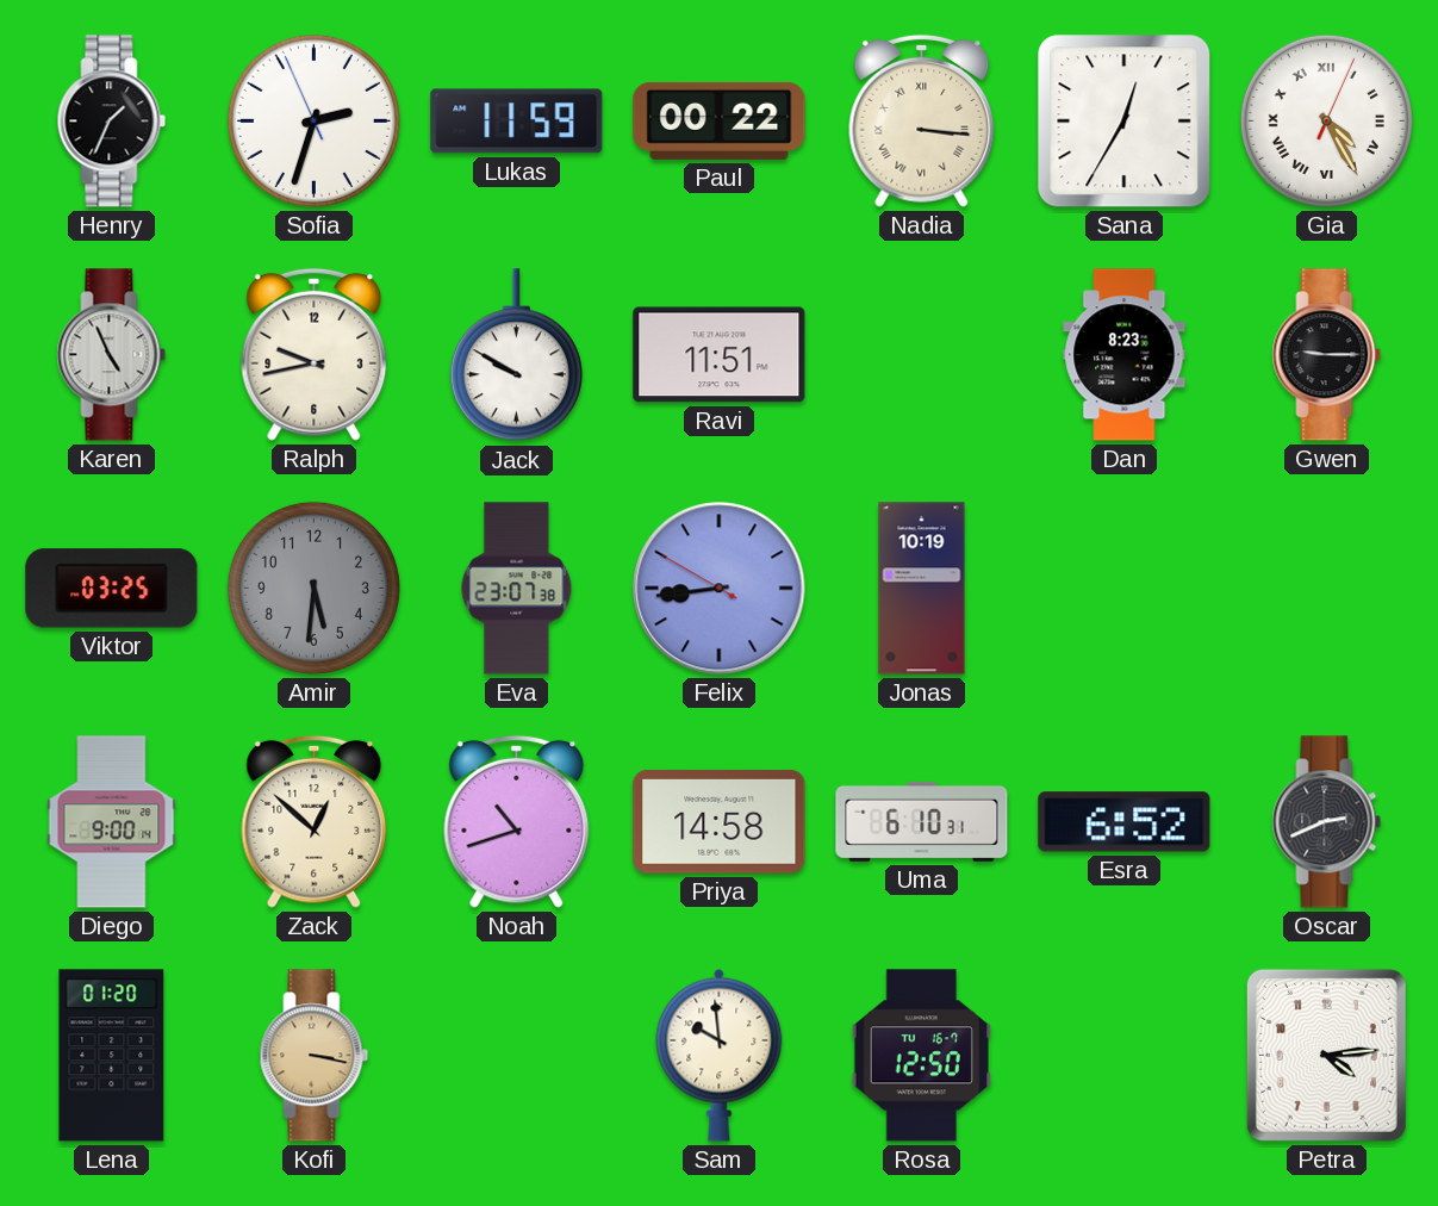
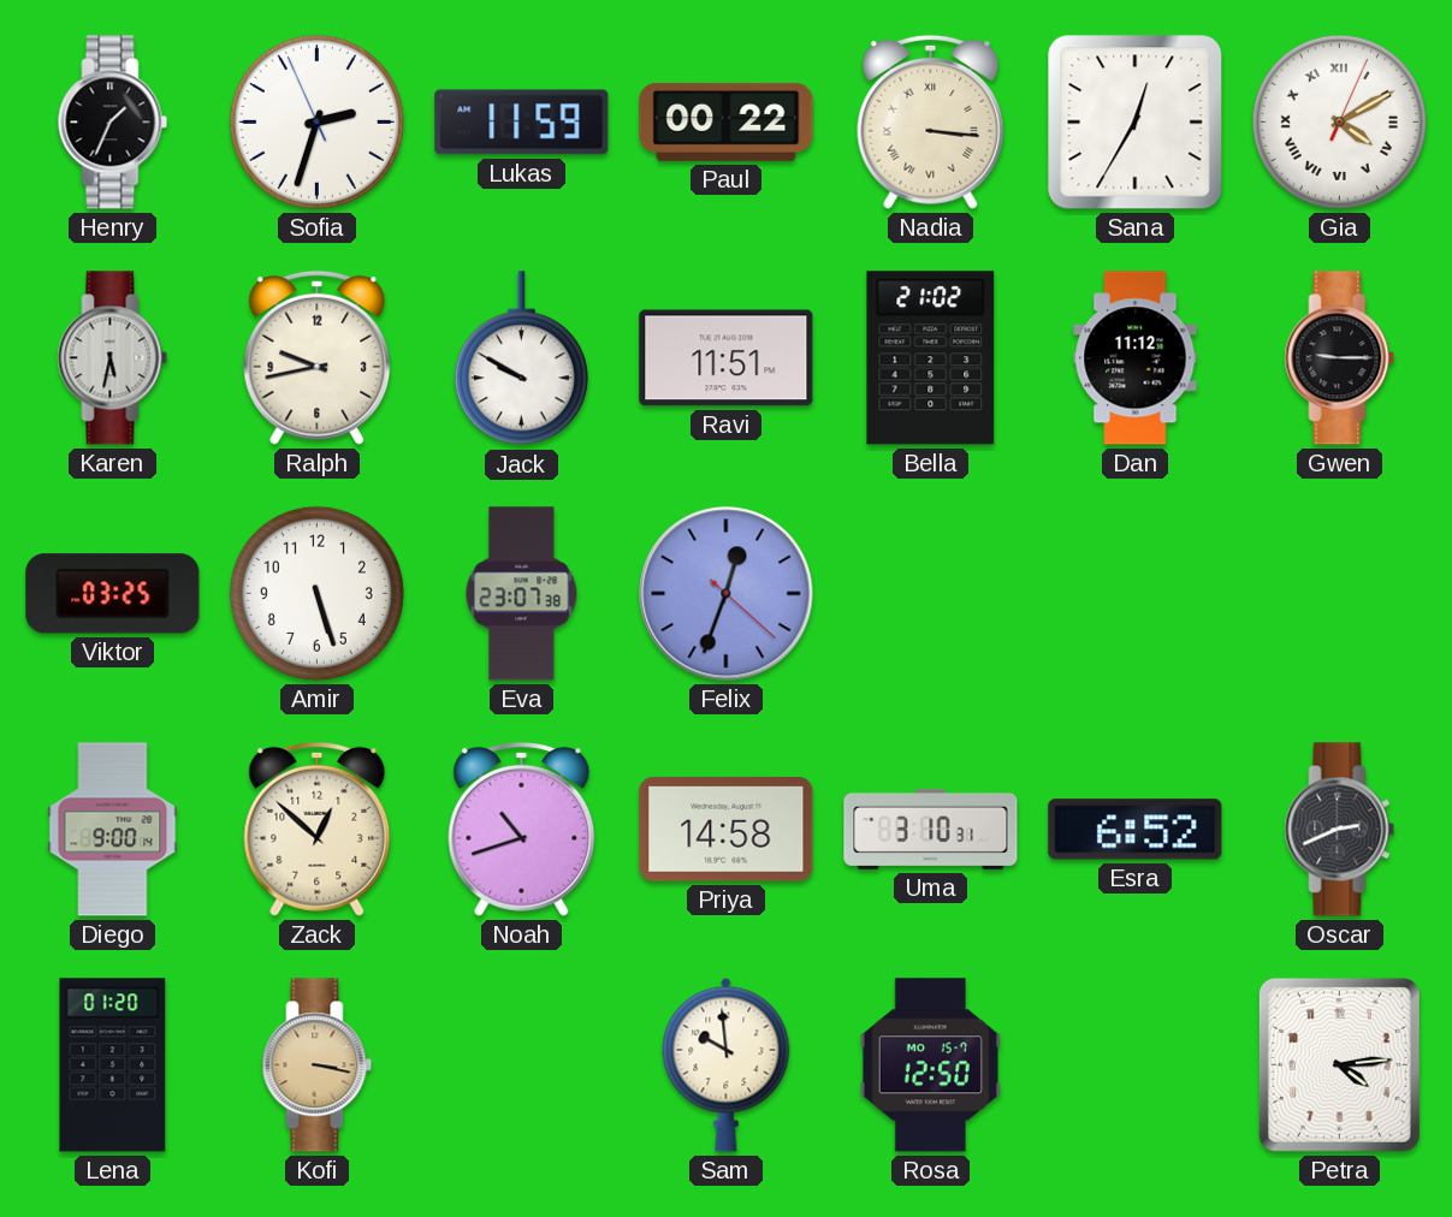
Gia: 4:25 -> 4:10 (1339, 121)
Karen: 4:56 -> 5:32 (113, 358)
Bella: none -> 21:02 (931, 358)
Dan: 8:23 -> 11:12 (1136, 358)
Amir: 5:31 -> 5:27 (316, 593)
Amir dial: grey -> white (316, 593)
Felix: 8:43 -> 12:33 (727, 594)
Jonas: 10:19 -> none (922, 589)
Uma: 6:10 -> 3:10 (931, 829)
Rosa date: TU 16-7 -> MO 15-7 (930, 1065)
